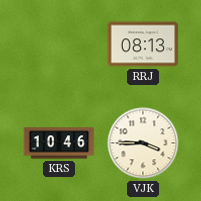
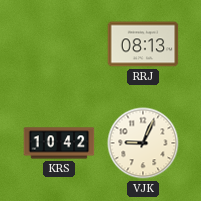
KRS: 10:46 -> 10:42 (59, 143)
VJK: 3:45 -> 9:04 (143, 143)
